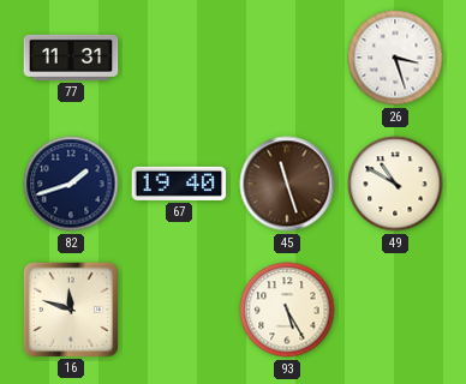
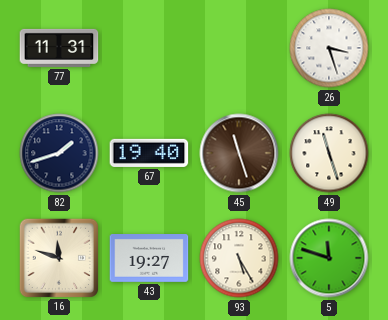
49: 10:50 -> 11:27 (329, 153)
43: none -> 19:27 (149, 259)
5: none -> 11:48 (329, 258)
